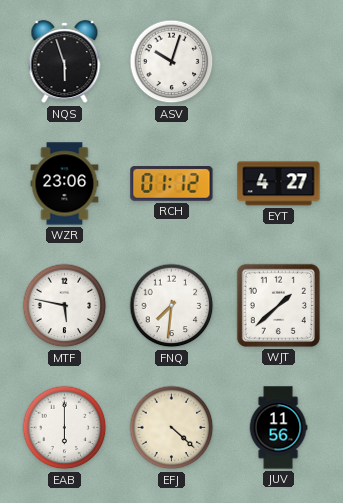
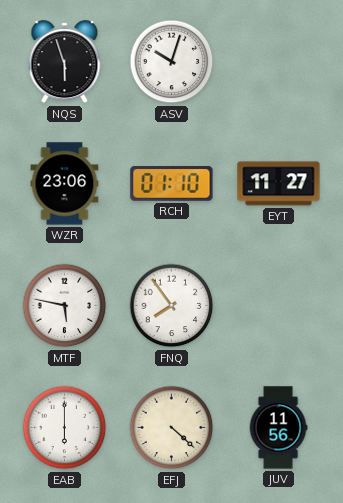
RCH: 01:12 -> 01:10 (172, 184)
EYT: 4:27 -> 11:27 (279, 184)
FNQ: 7:31 -> 7:54 (172, 306)
WJT: 1:38 -> none (278, 305)
